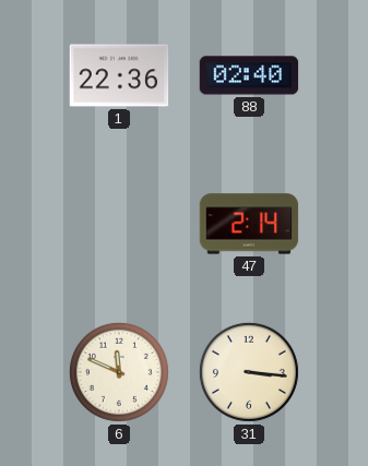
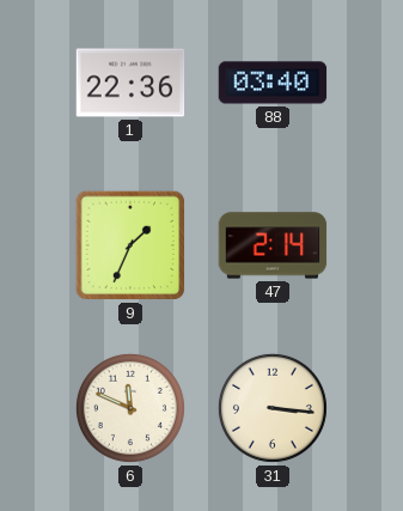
88: 02:40 -> 03:40 (273, 83)
9: none -> 1:34 (130, 245)
